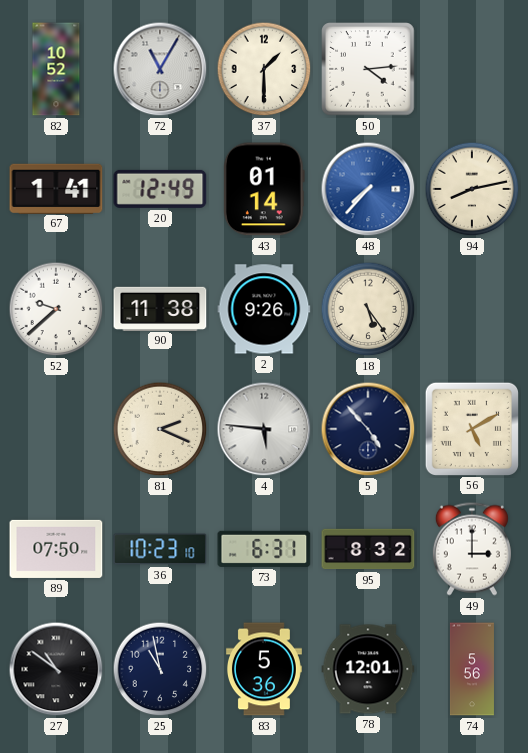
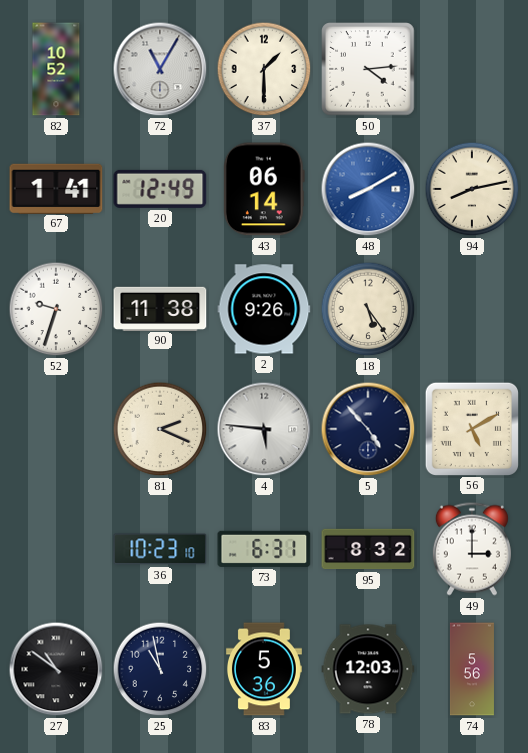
43: 01:14 -> 06:14 (264, 189)
48: 7:37 -> 8:10 (368, 189)
52: 9:38 -> 9:33 (56, 309)
89: 07:50 -> none (56, 549)
78: 12:01 -> 12:03 (368, 669)
